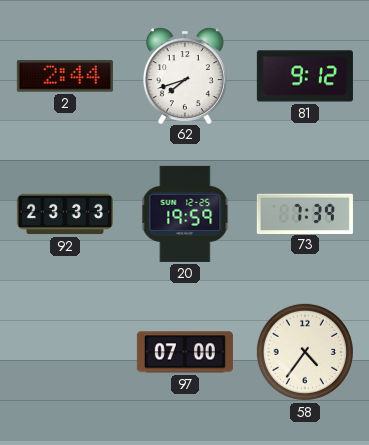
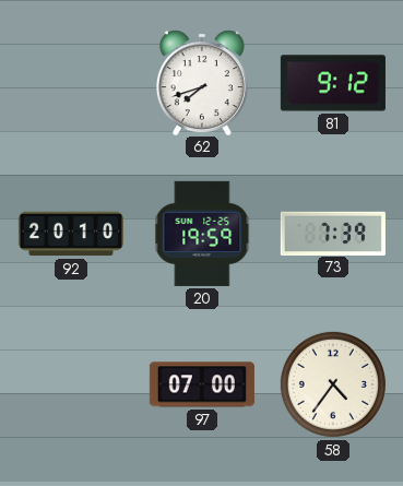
2: 2:44 -> none (65, 76)
92: 23:33 -> 20:10 (71, 234)
